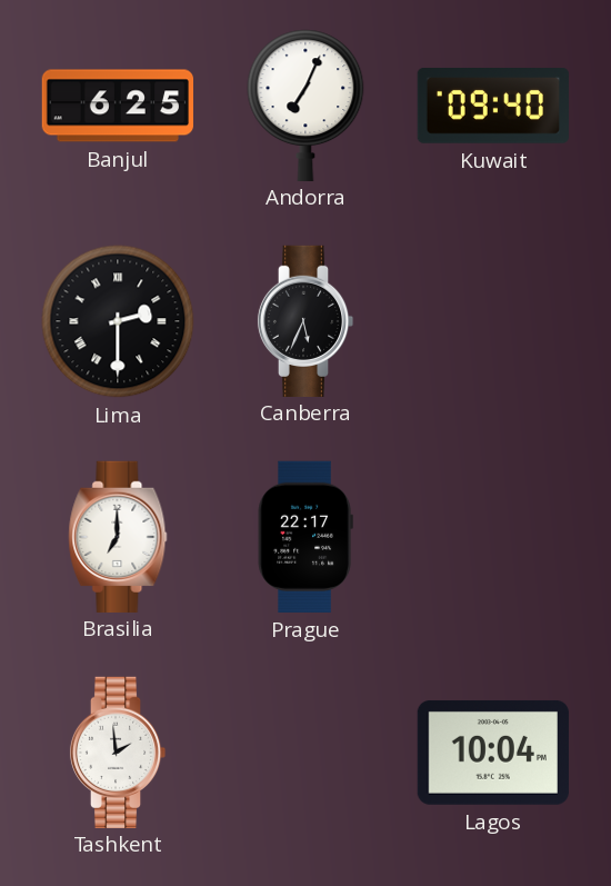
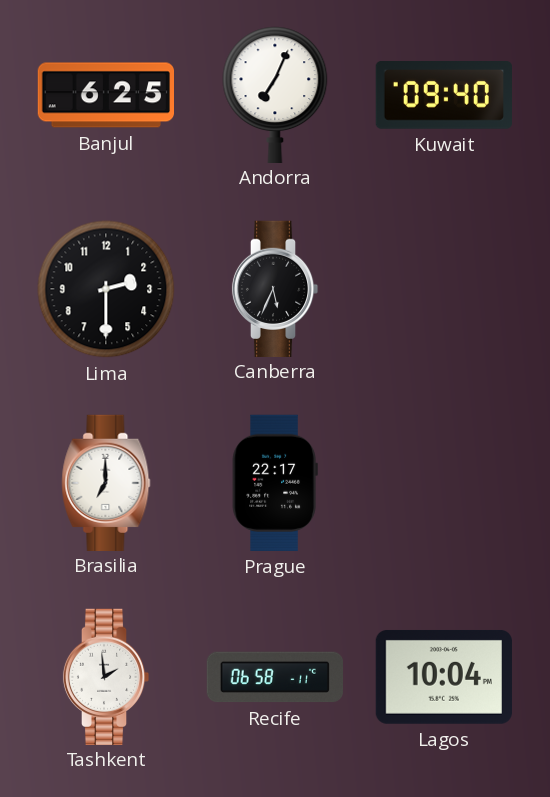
Lima numerals: Roman -> Arabic (106, 289)
Recife: none -> 06:58 (274, 677)
